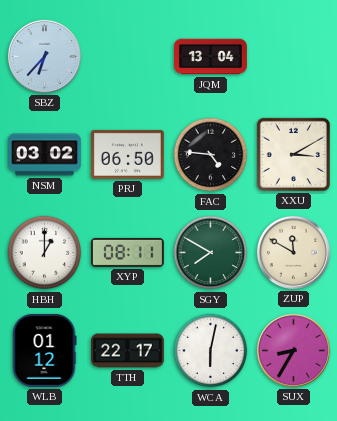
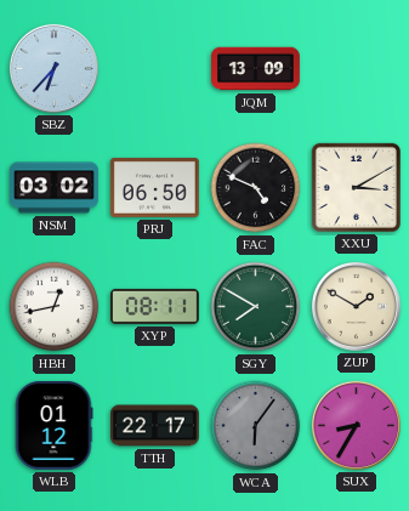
JQM: 13:04 -> 13:09 (256, 69)
FAC: 4:46 -> 4:49 (256, 188)
HBH: 1:00 -> 12:43 (55, 307)
ZUP: 11:50 -> 1:50 (356, 306)
WCA: 6:02 -> 6:06 (256, 426)
WCA dial: white -> grey (256, 426)
